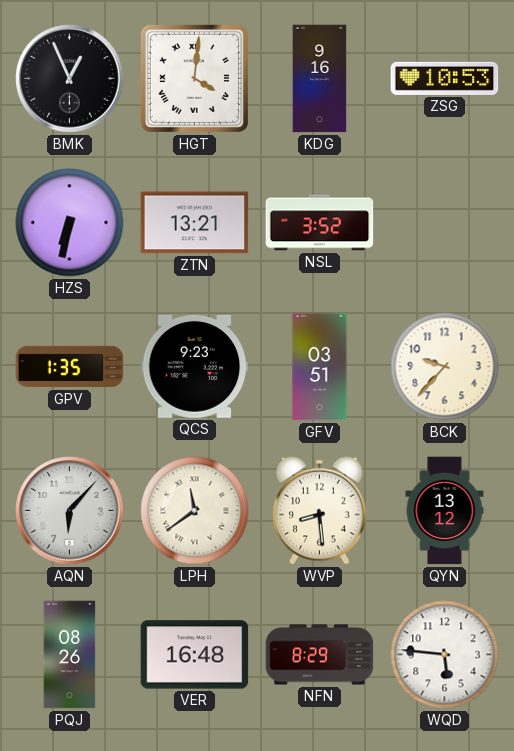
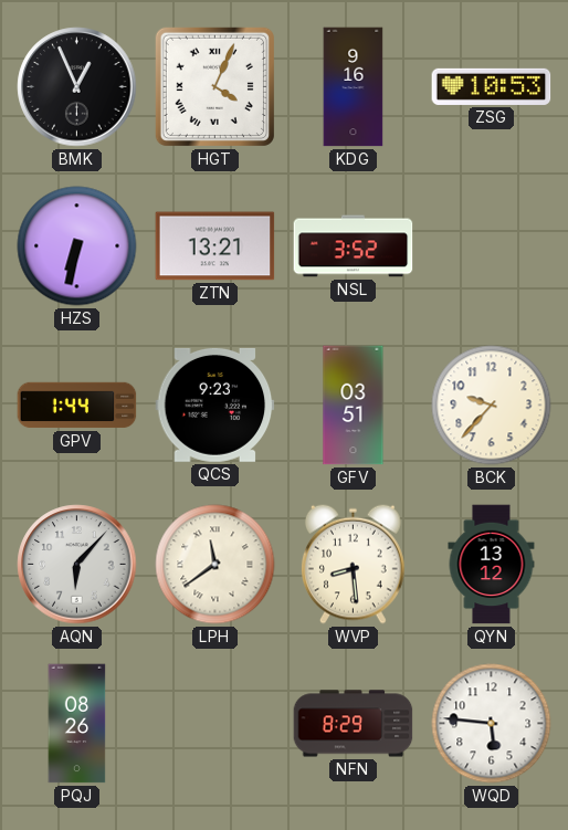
HGT: 4:01 -> 4:04 (214, 86)
GPV: 1:35 -> 1:44 (77, 406)
VER: 16:48 -> none (195, 655)
